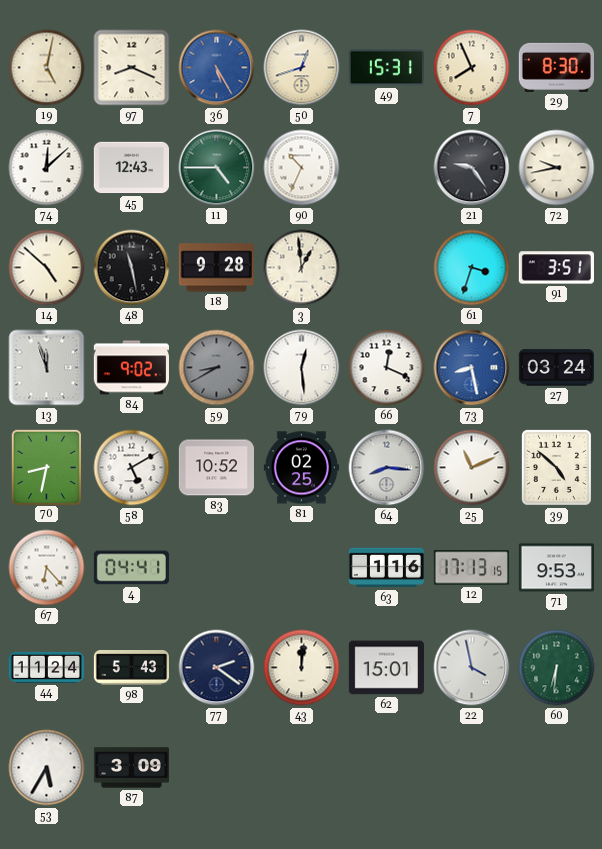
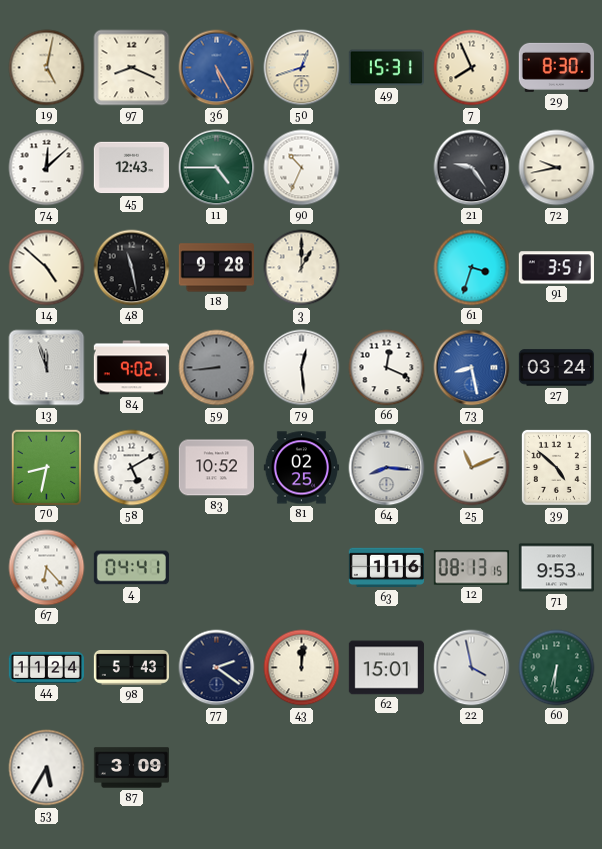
3: 12:59 -> 1:00 (302, 268)
59: 8:40 -> 8:44 (217, 368)
12: 17:13 -> 08:13 (471, 568)
